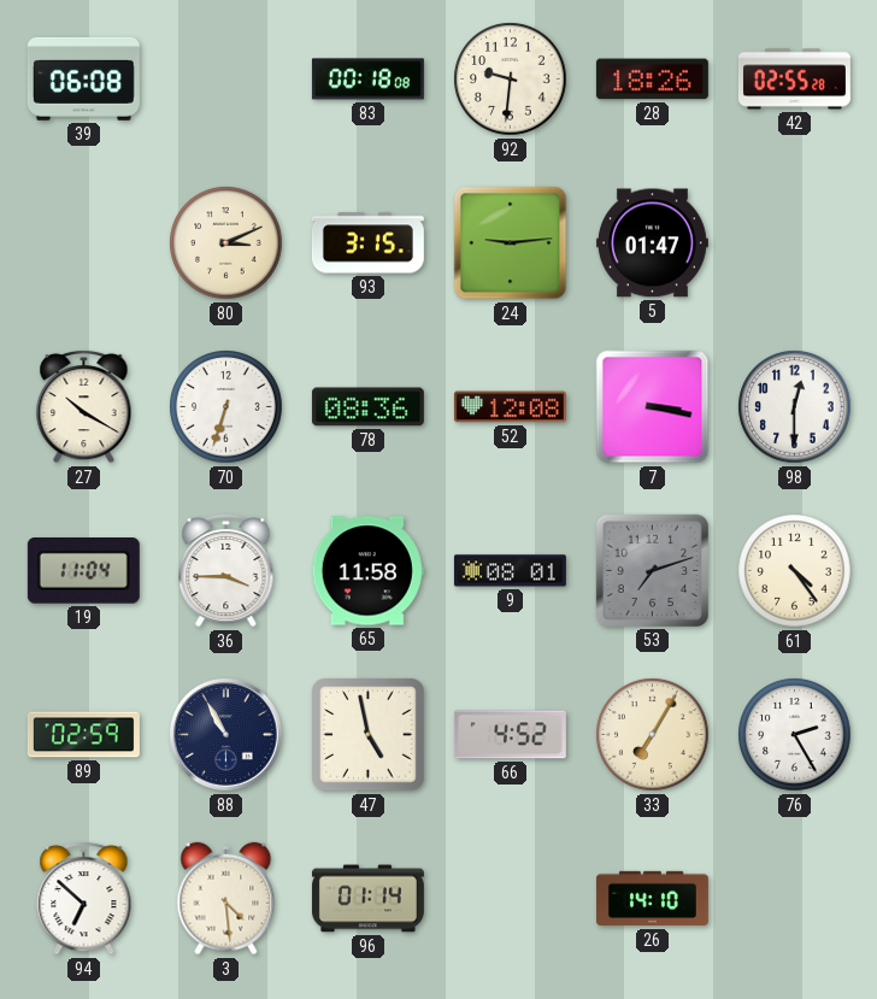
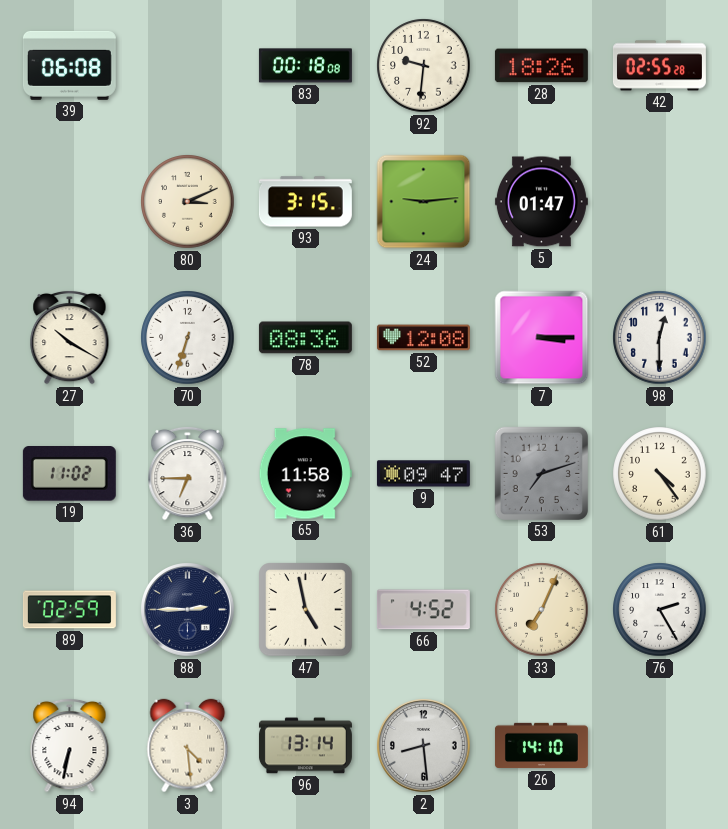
7: 3:17 -> 3:15 (542, 338)
19: 11:04 -> 11:02 (69, 474)
36: 3:45 -> 6:45 (188, 473)
9: 08:01 -> 09:47 (423, 474)
88: 10:55 -> 2:45 (188, 610)
33: 7:05 -> 7:04 (542, 610)
94: 6:52 -> 6:32 (70, 745)
96: 01:14 -> 13:14 (305, 746)
2: none -> 8:29 (424, 746)
